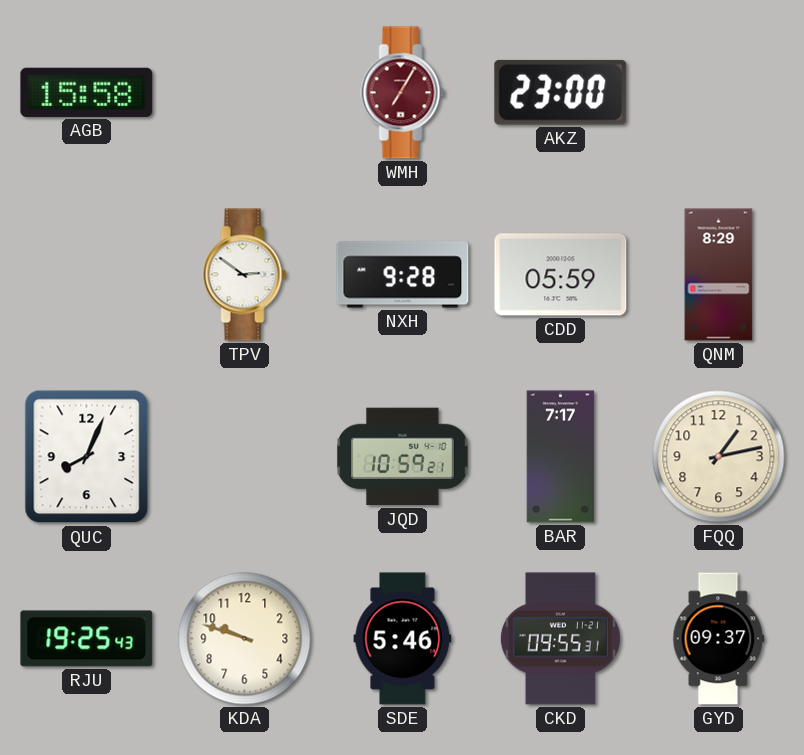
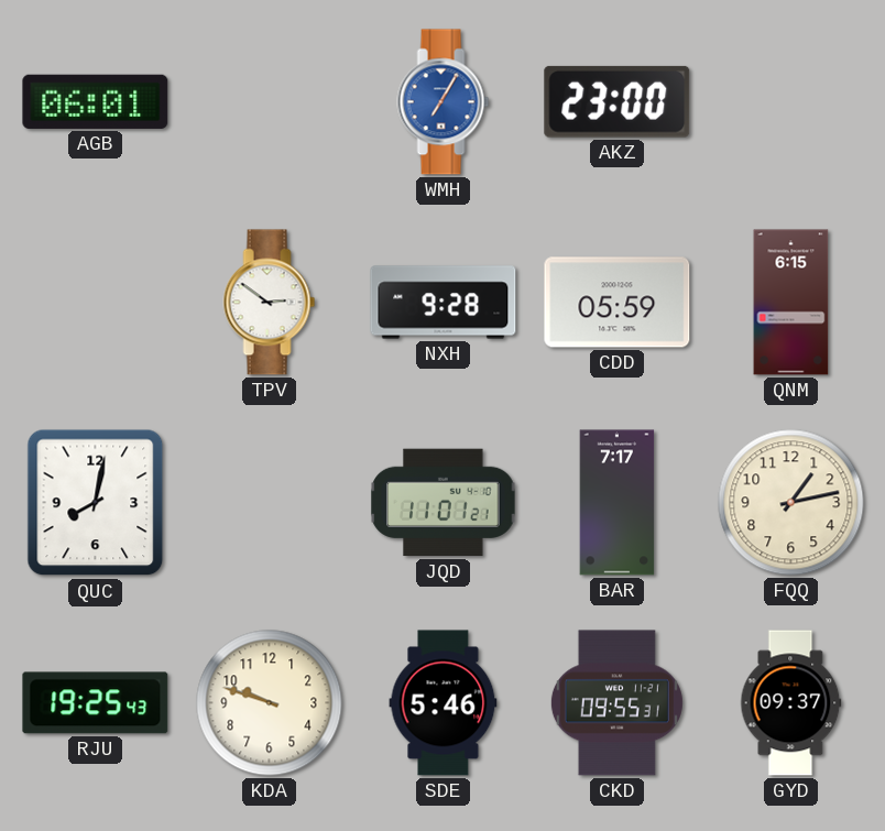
AGB: 15:58 -> 06:01 (96, 101)
WMH dial: burgundy -> blue (444, 102)
QNM: 8:29 -> 6:15 (791, 303)
QUC: 8:04 -> 8:02 (96, 503)
JQD: 10:59 -> 11:01 (444, 503)
